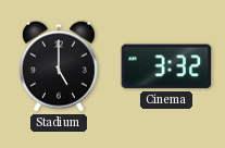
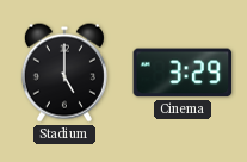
Cinema: 3:32 -> 3:29 (183, 73)
